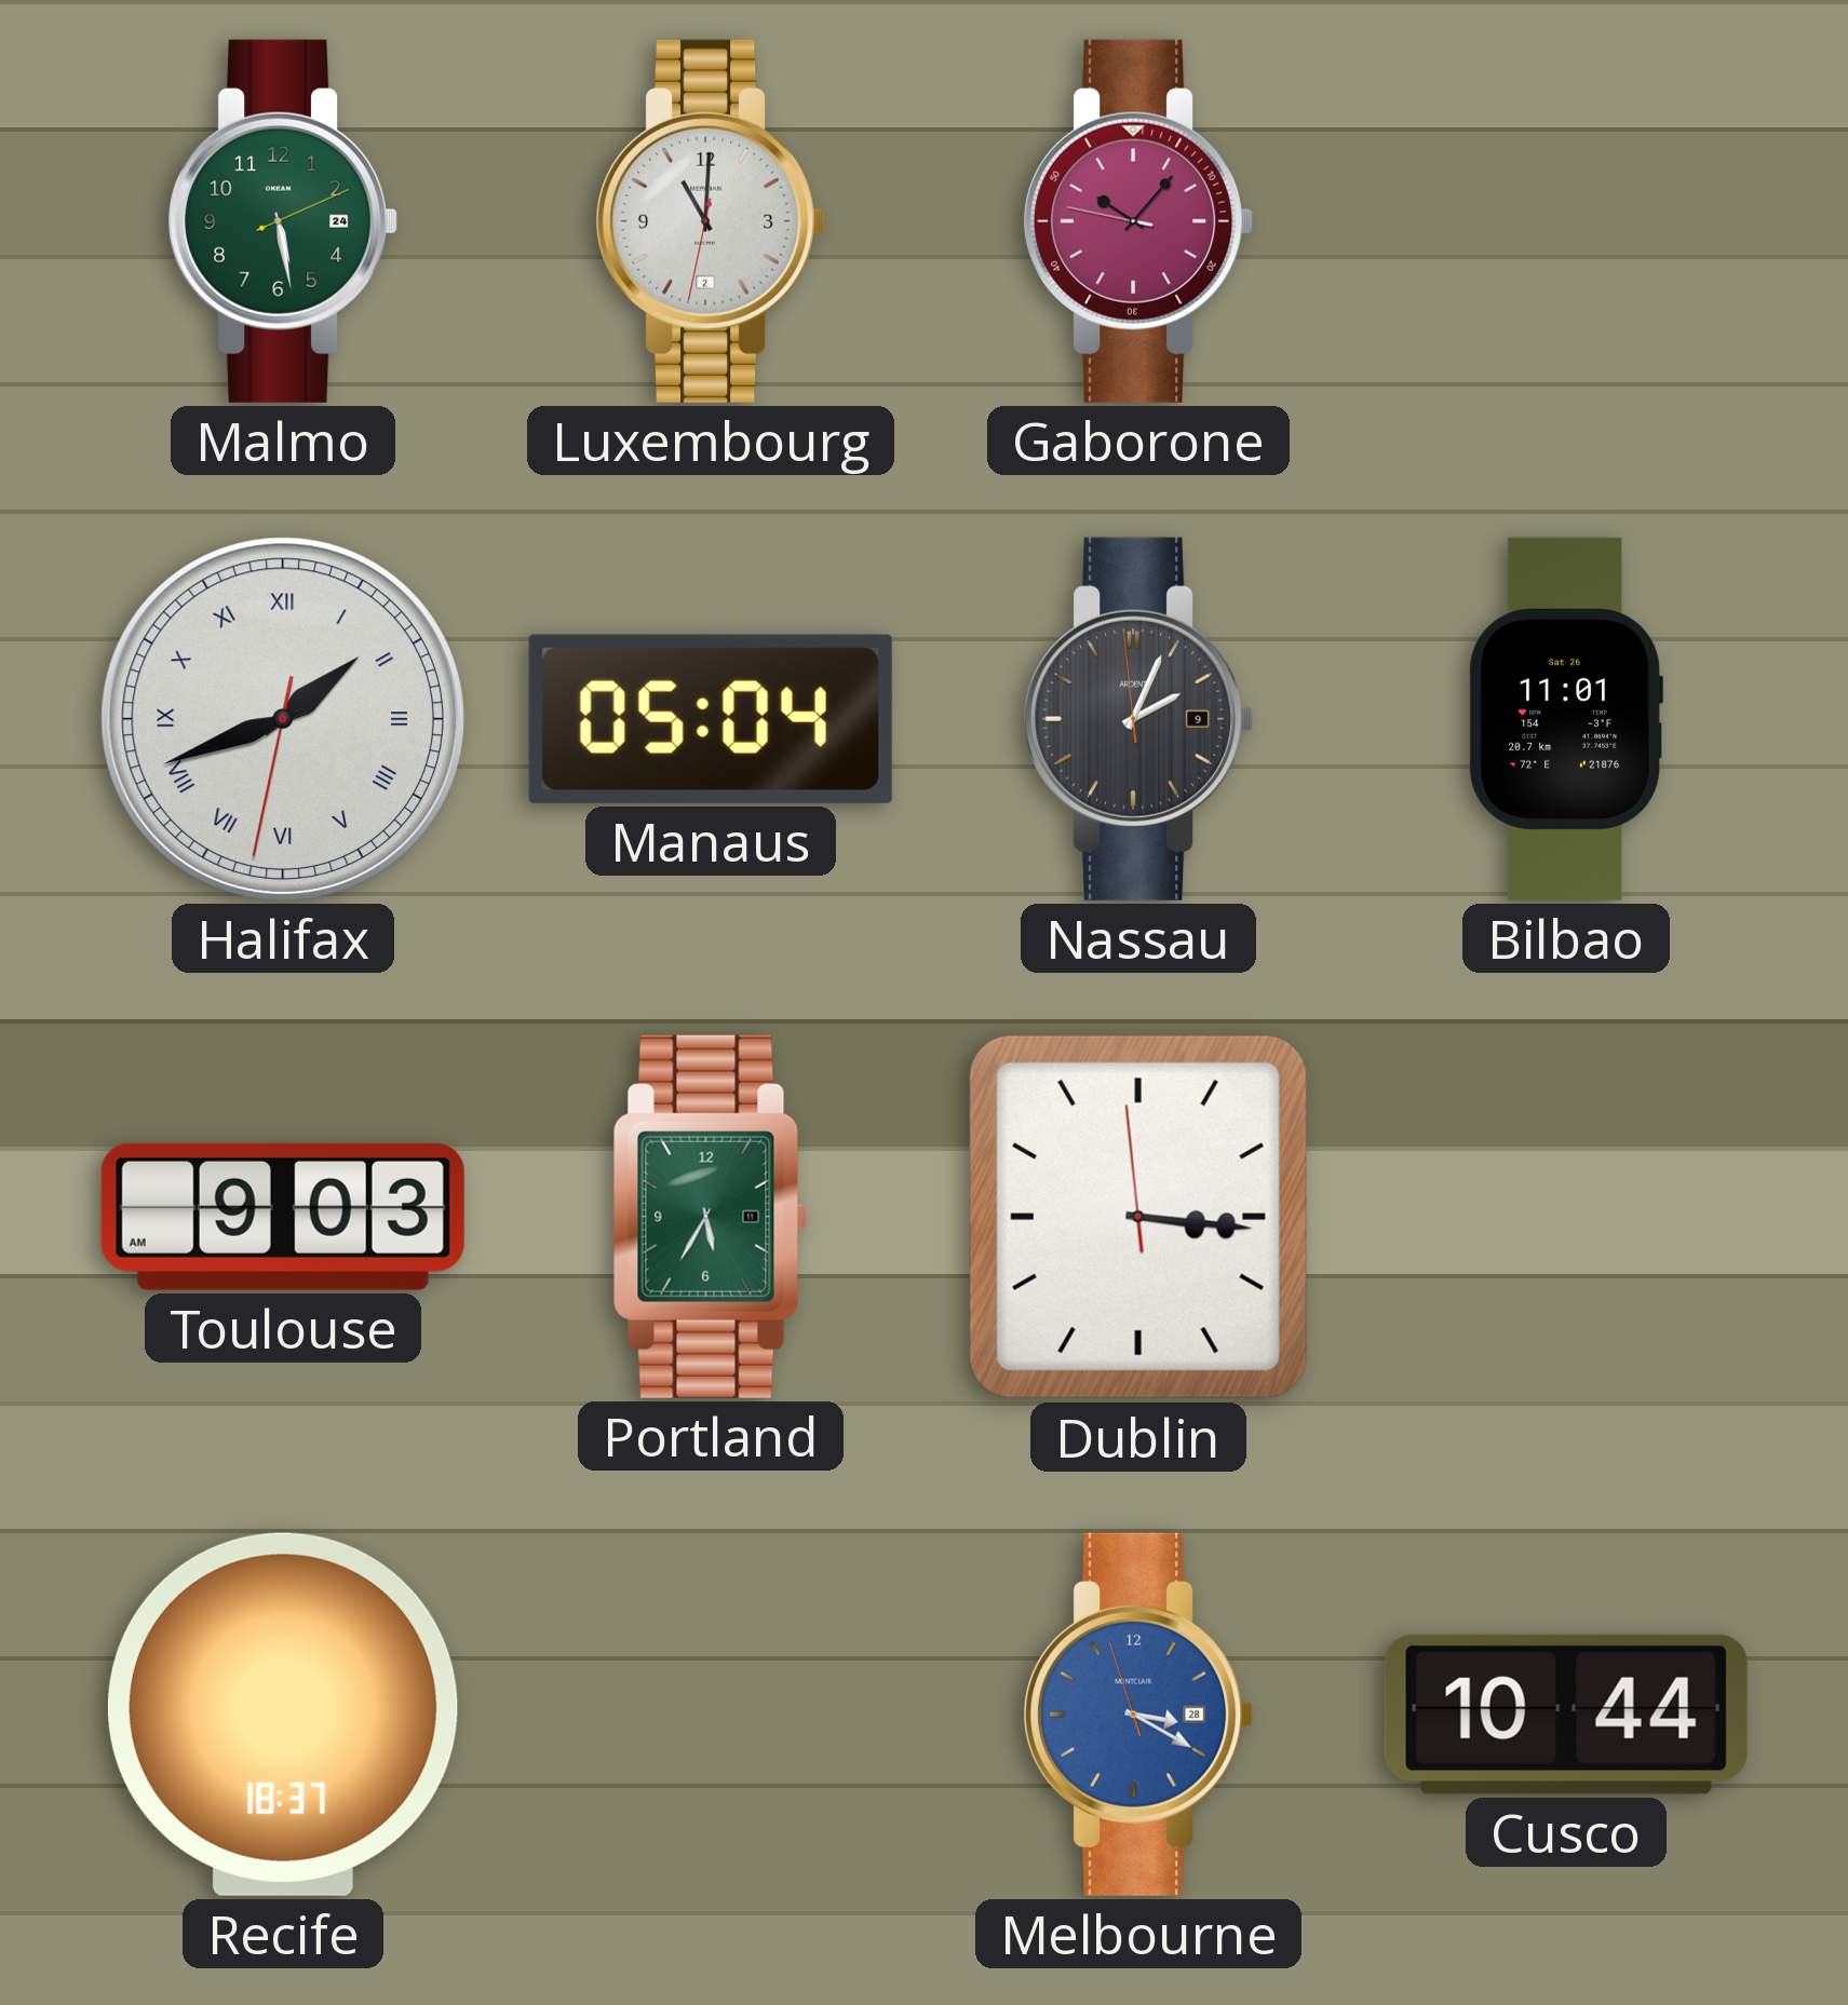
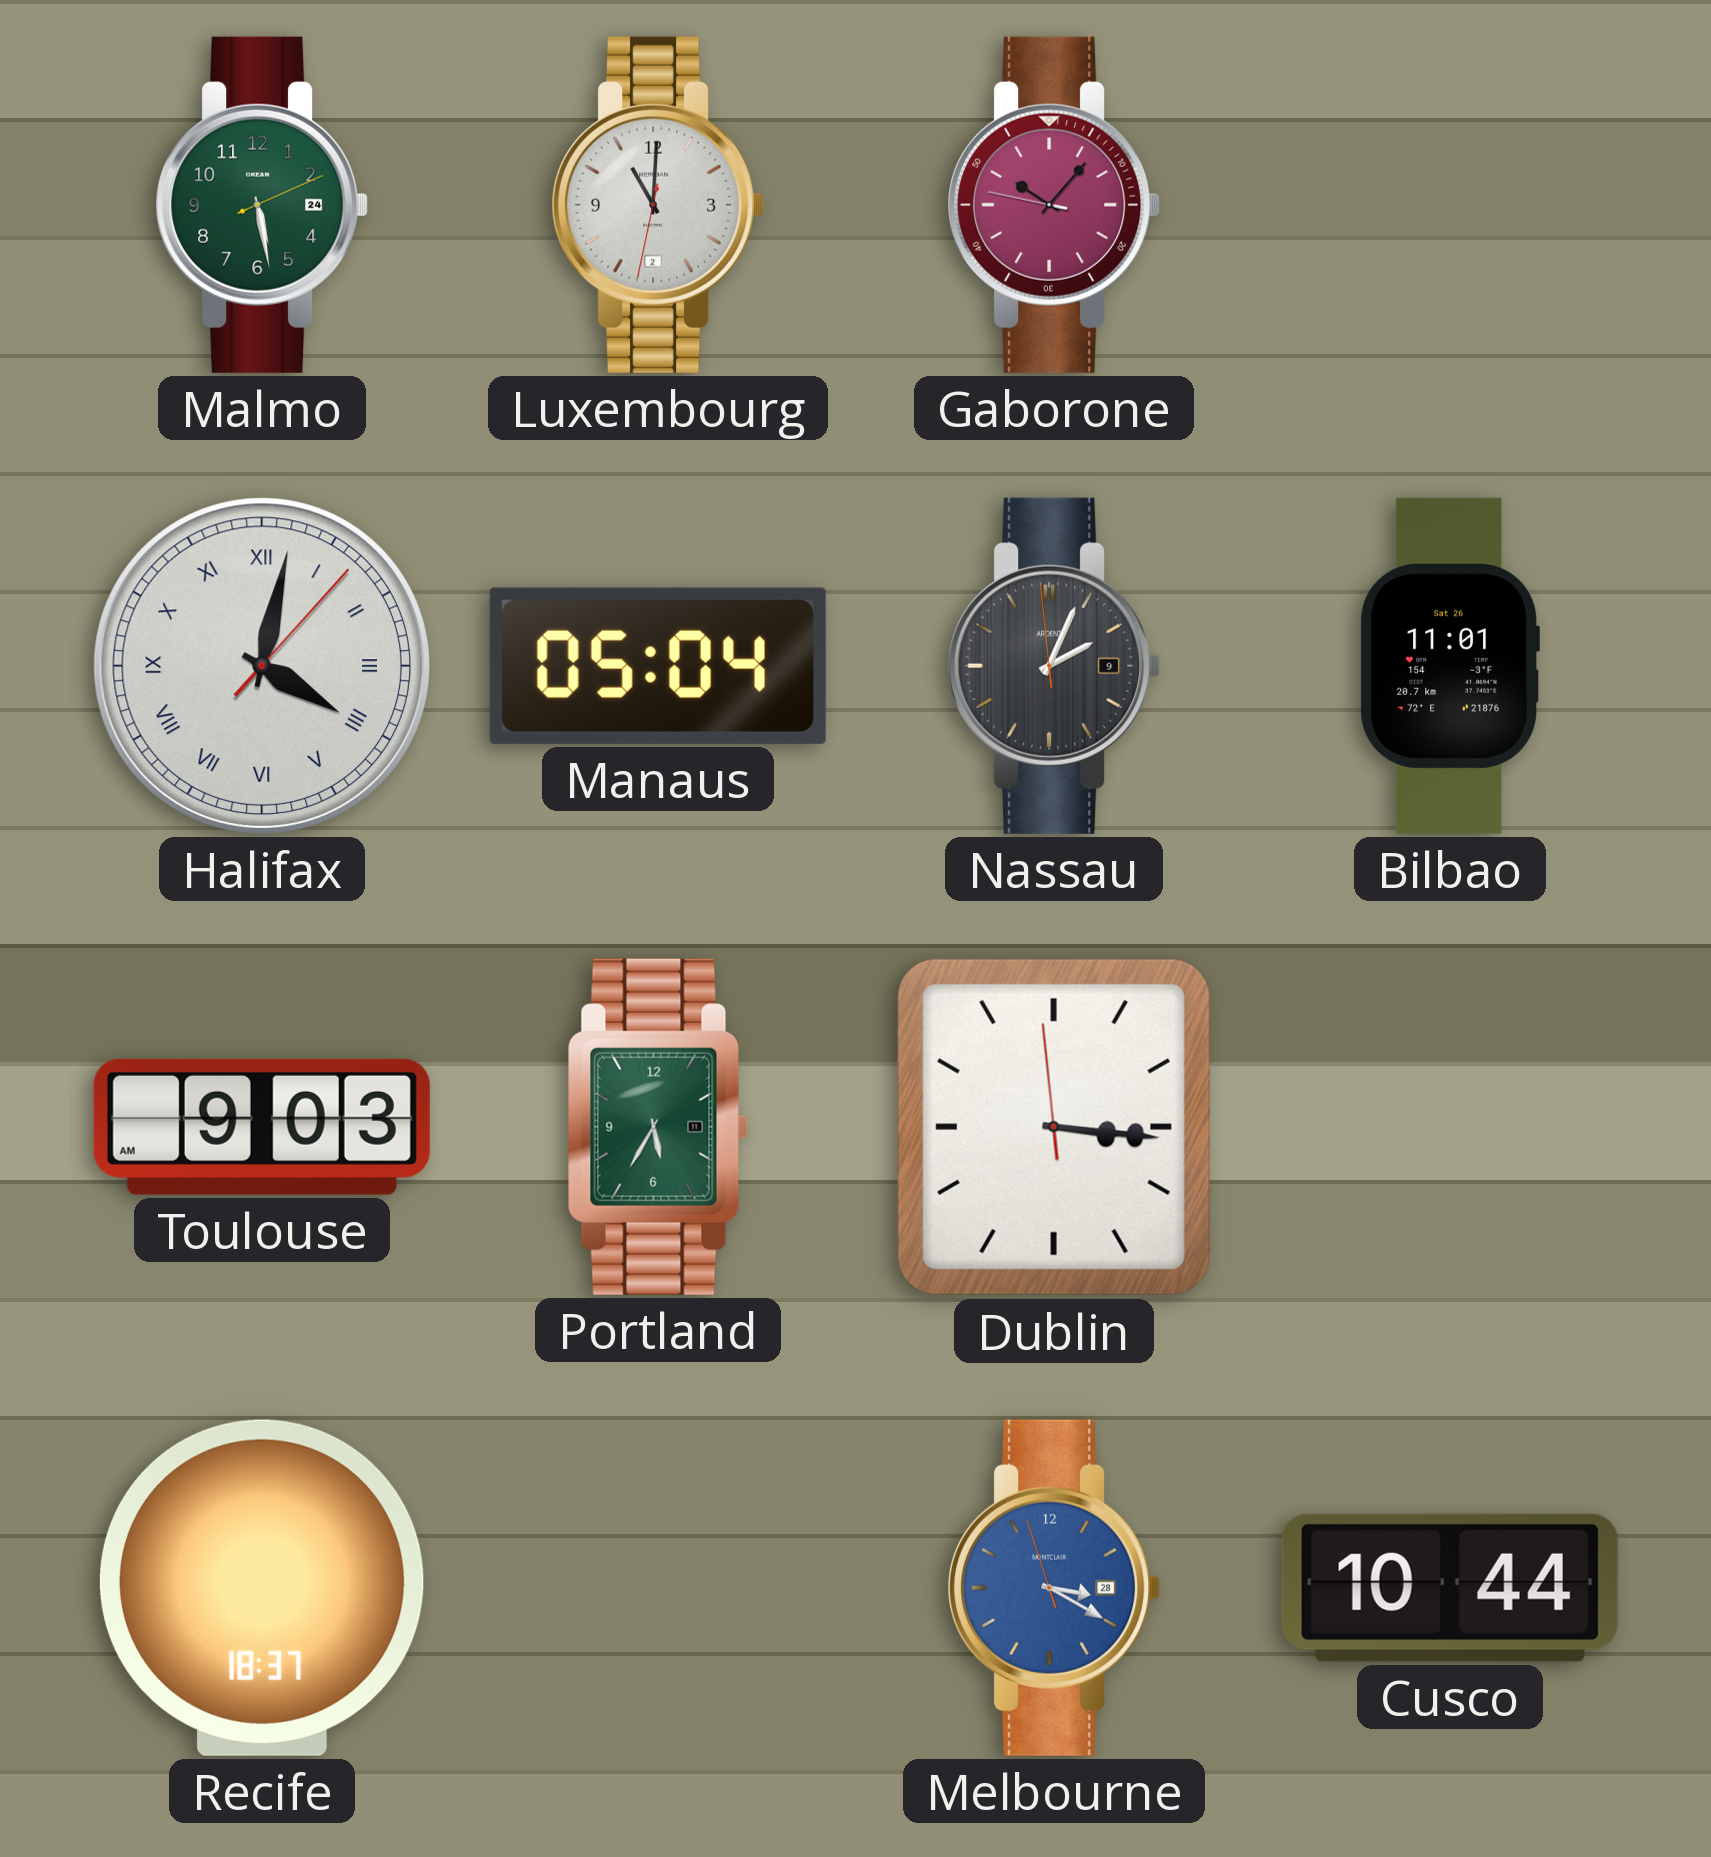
Halifax: 1:41 -> 4:02 (262, 666)
